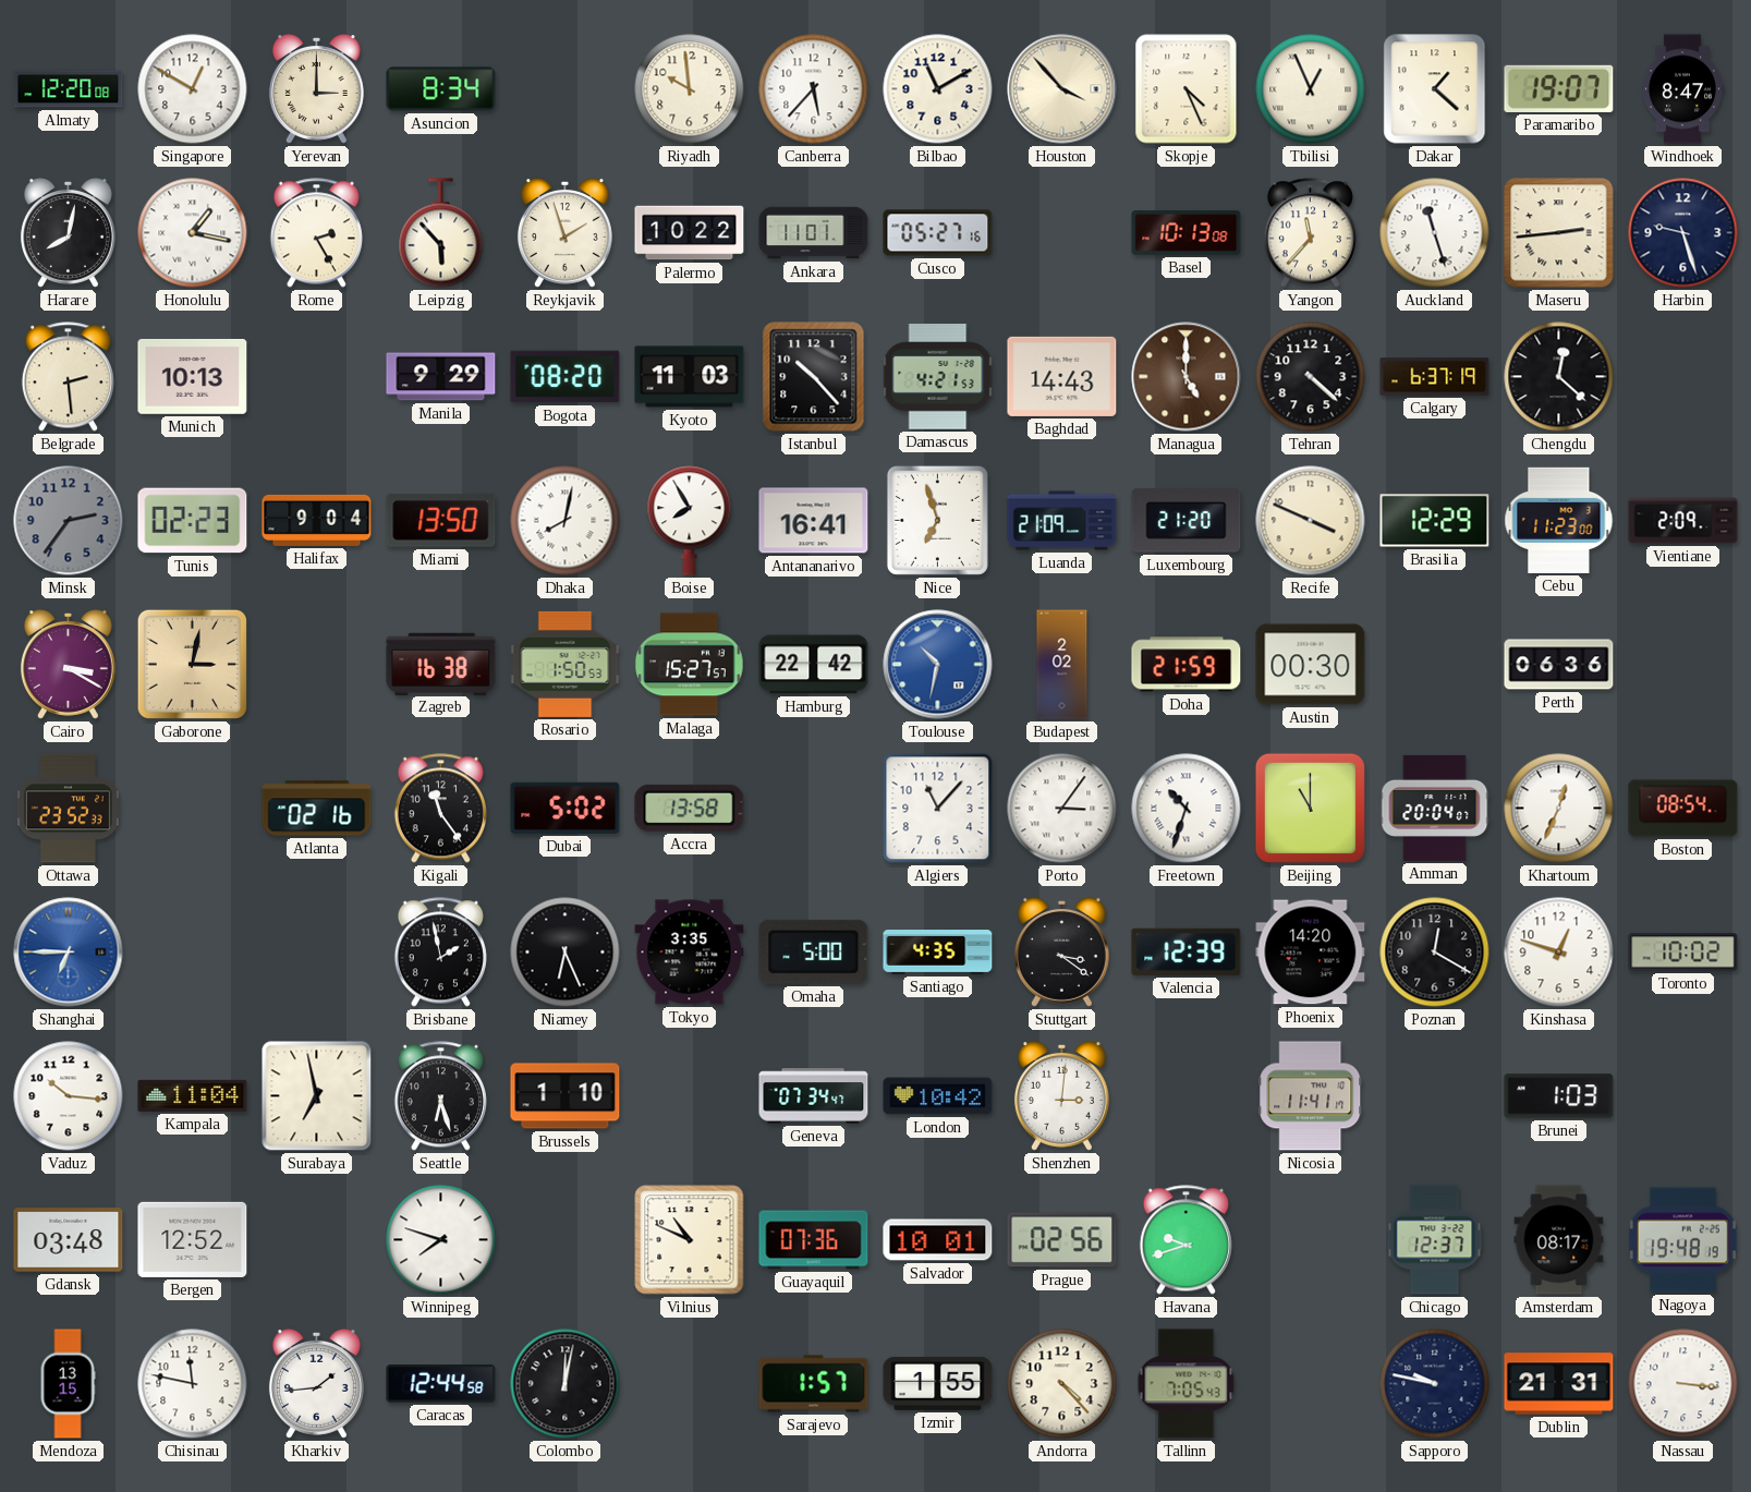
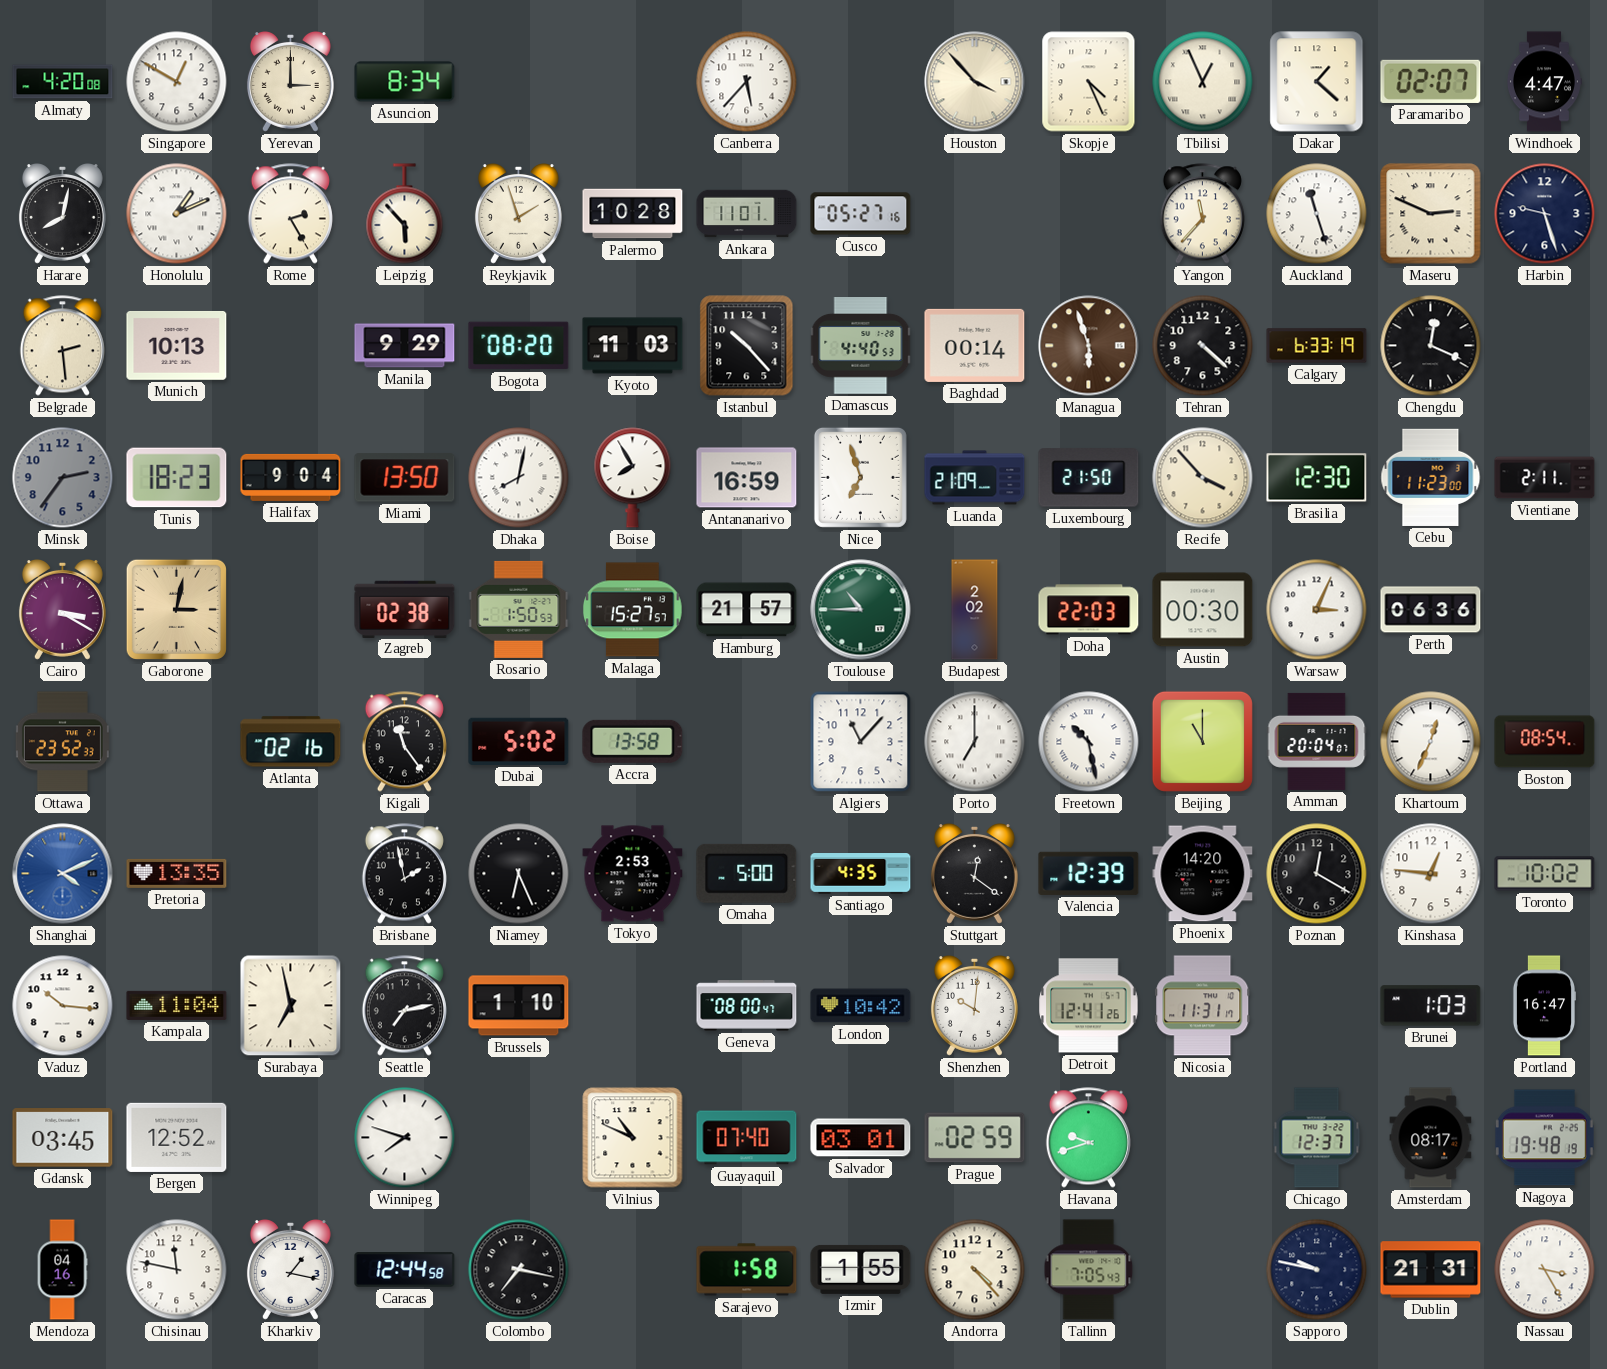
Almaty: 12:20 -> 4:20 (63, 82)
Riyadh: 9:59 -> none (690, 89)
Bilbao: 11:10 -> none (938, 89)
Paramaribo: 19:07 -> 02:07 (1431, 81)
Windhoek: 8:47 -> 4:47 (1544, 82)
Honolulu: 1:17 -> 1:11 (177, 214)
Palermo: 10:22 -> 10:28 (633, 214)
Basel: 10:13 -> none (1187, 233)
Maseru: 2:44 -> 2:49 (1431, 214)
Damascus: 4:21 -> 4:40 (861, 346)
Baghdad: 14:43 -> 00:14 (975, 345)
Managua: 5:00 -> 5:57 (1089, 346)
Calgary: 6:37 -> 6:33 (1317, 346)
Chengdu: 12:22 -> 12:19 (1431, 346)
Tunis: 02:23 -> 18:23 (177, 478)
Antananarivo: 16:41 -> 16:59 (747, 478)
Luxembourg: 21:20 -> 21:50 (1089, 478)
Recife: 3:49 -> 3:53 (1203, 478)
Brasilia: 12:29 -> 12:30 (1317, 478)
Vientiane: 2:09 -> 2:11 (1545, 478)
Zagreb: 16:38 -> 02:38 (405, 609)
Hamburg: 22:42 -> 21:57 (747, 610)
Toulouse: 10:32 -> 10:45 (861, 610)
Toulouse dial: blue -> green (861, 610)
Doha: 21:59 -> 22:03 (1089, 610)
Warsaw: none -> 3:04 (1317, 610)
Porto: 3:06 -> 7:00 (975, 742)
Freetown: 10:33 -> 10:28 (1089, 742)
Shanghai: 6:45 -> 4:11 (63, 874)
Pretoria: none -> 13:35 (177, 873)
Tokyo: 3:35 -> 2:53 (633, 874)
Stuttgart: 3:21 -> 12:21 (974, 874)
Kinshasa: 12:48 -> 12:46 (1431, 874)
Seattle: 6:27 -> 7:13 (404, 1006)
Geneva: 07:34 -> 08:00 (747, 1006)
Shenzhen: 3:01 -> 10:01 (974, 1006)
Detroit: none -> 12:41 (1089, 1006)
Nicosia: 11:41 -> 11:31 (1203, 1006)
Portland: none -> 16:47 (1544, 1006)
Gdansk: 03:48 -> 03:45 (63, 1138)
Guayaquil: 07:36 -> 07:40 (747, 1138)
Salvador: 10:01 -> 03:01 (861, 1138)
Prague: 02:56 -> 02:59 (975, 1138)
Mendoza: 13:15 -> 04:16 (62, 1270)
Kharkiv: 1:44 -> 1:17 (290, 1270)
Colombo: 12:02 -> 7:17 (519, 1270)
Sarajevo: 1:57 -> 1:58 (747, 1270)
Nassau: 3:16 -> 3:25 (1545, 1270)
